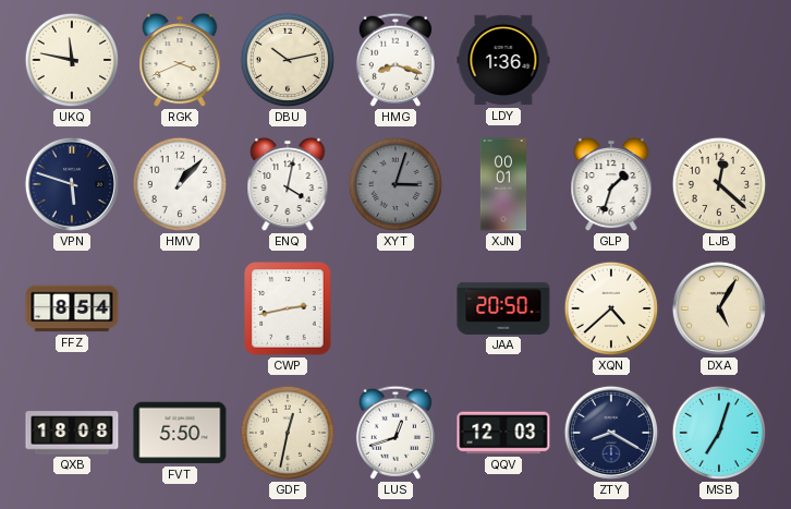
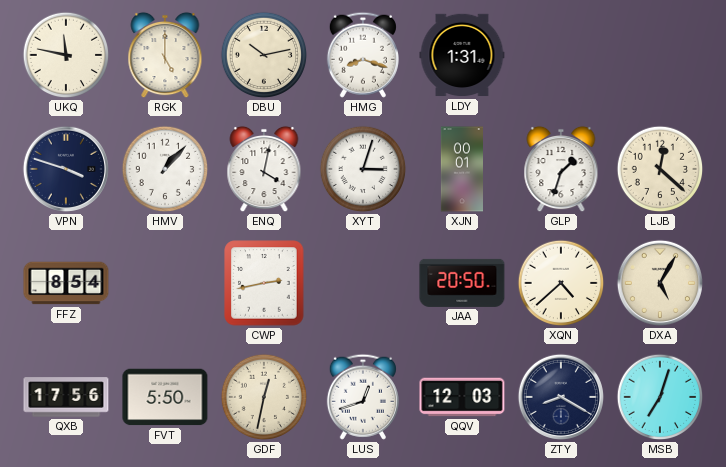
RGK: 3:41 -> 5:00 (165, 55)
LDY: 1:36 -> 1:31 (462, 55)
VPN: 5:48 -> 3:48 (66, 169)
XYT dial: grey -> white (363, 169)
QXB: 18:08 -> 17:56 (66, 397)
